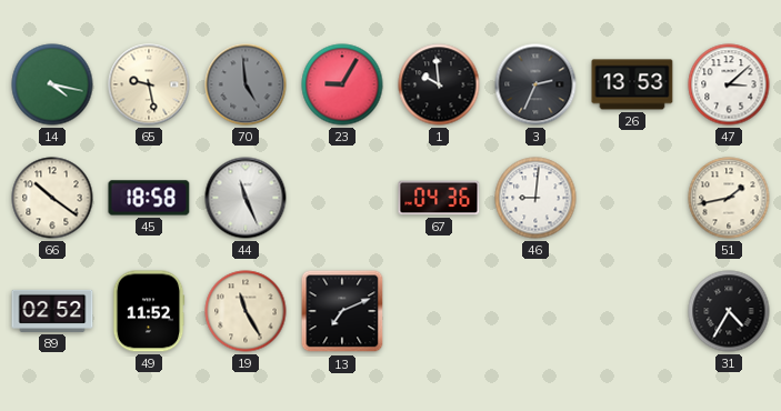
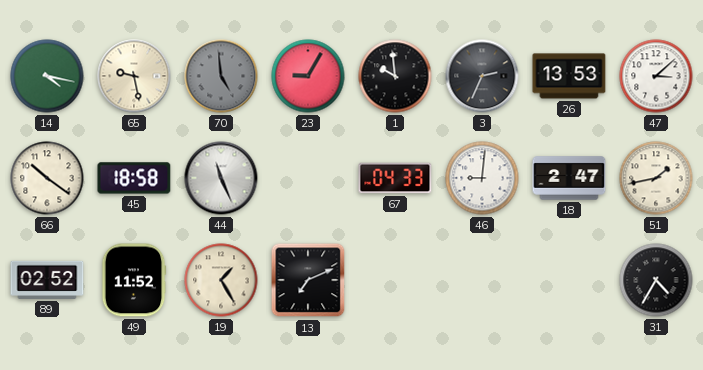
67: 04:36 -> 04:33 (395, 178)
18: none -> 2:47 (569, 178)
19: 11:25 -> 1:25 (221, 280)
